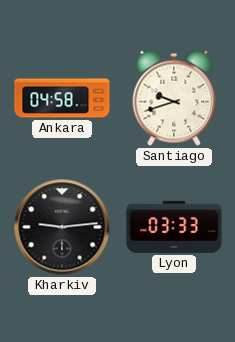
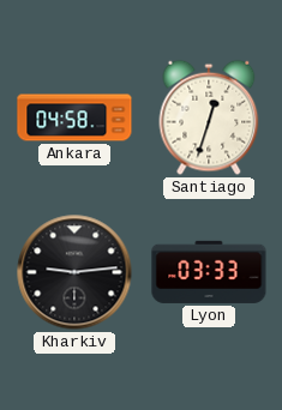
Santiago: 9:42 -> 12:33 (209, 117)
